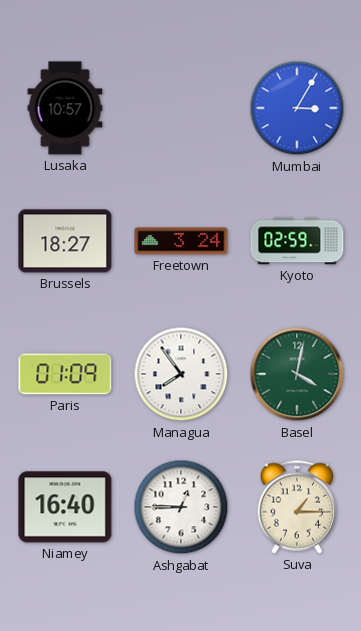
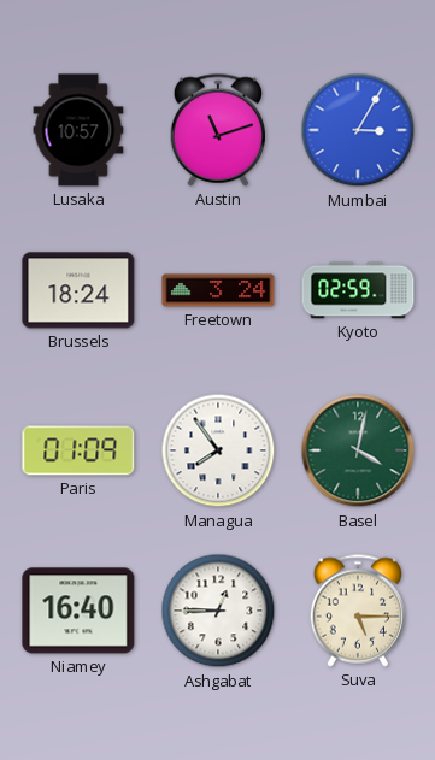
Austin: none -> 11:12 (217, 130)
Brussels: 18:27 -> 18:24 (78, 290)
Suva: 1:15 -> 5:15 (357, 611)
